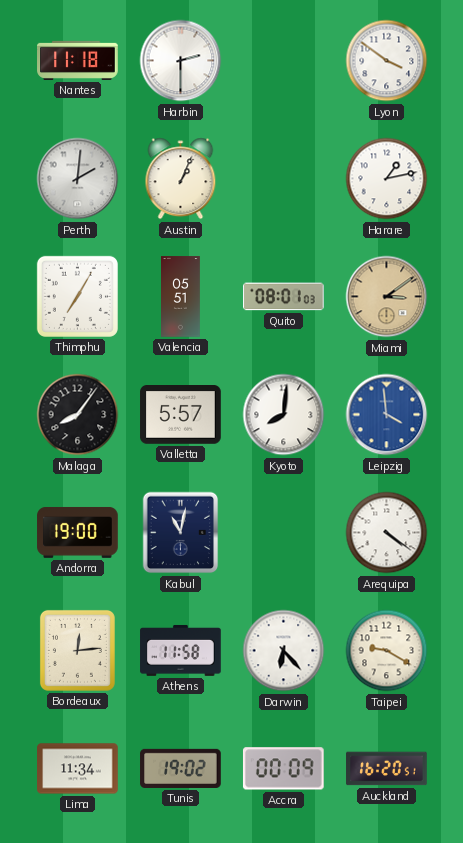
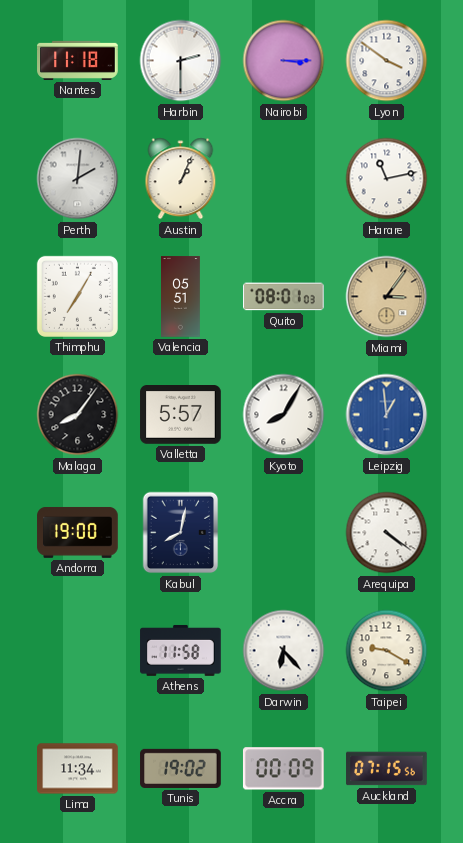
Nairobi: none -> 3:15 (284, 61)
Harare: 1:13 -> 11:13 (387, 179)
Miami: 3:09 -> 3:06 (387, 297)
Kyoto: 8:01 -> 8:05 (284, 415)
Leipzig: 3:59 -> 12:59 (387, 415)
Kabul: 11:02 -> 8:02 (181, 533)
Bordeaux: 12:14 -> none (77, 650)
Auckland: 16:20 -> 07:15 (387, 769)
